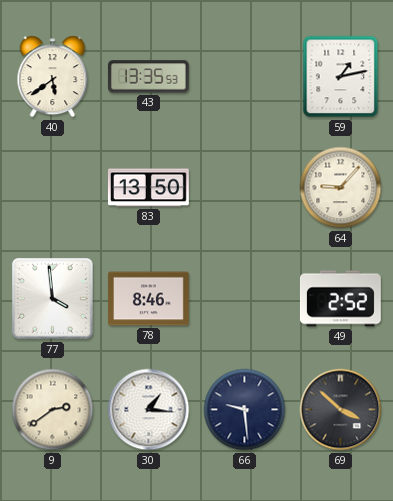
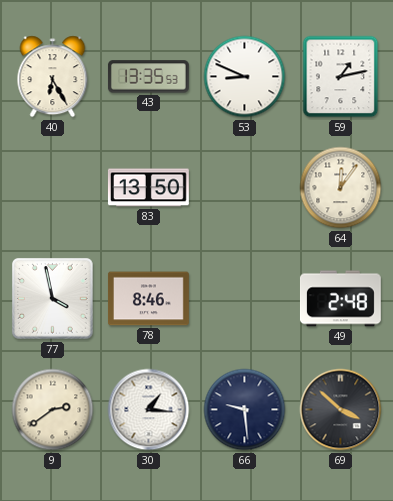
40: 5:39 -> 6:25 (53, 77)
53: none -> 8:49 (245, 77)
64: 9:07 -> 12:06 (341, 188)
77: 3:59 -> 3:58 (53, 299)
49: 2:52 -> 2:48 (340, 299)
